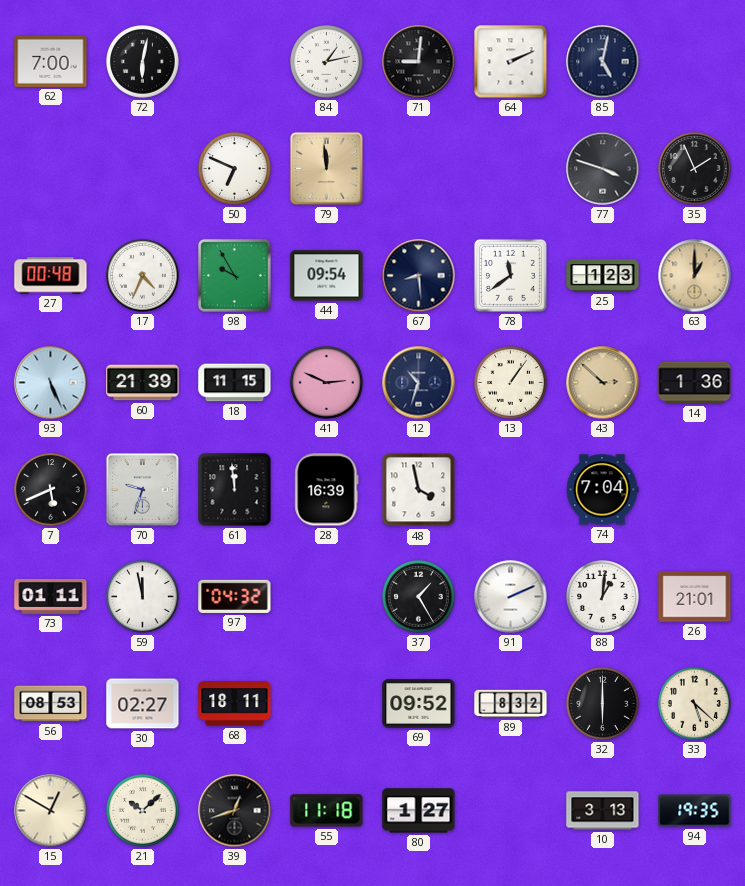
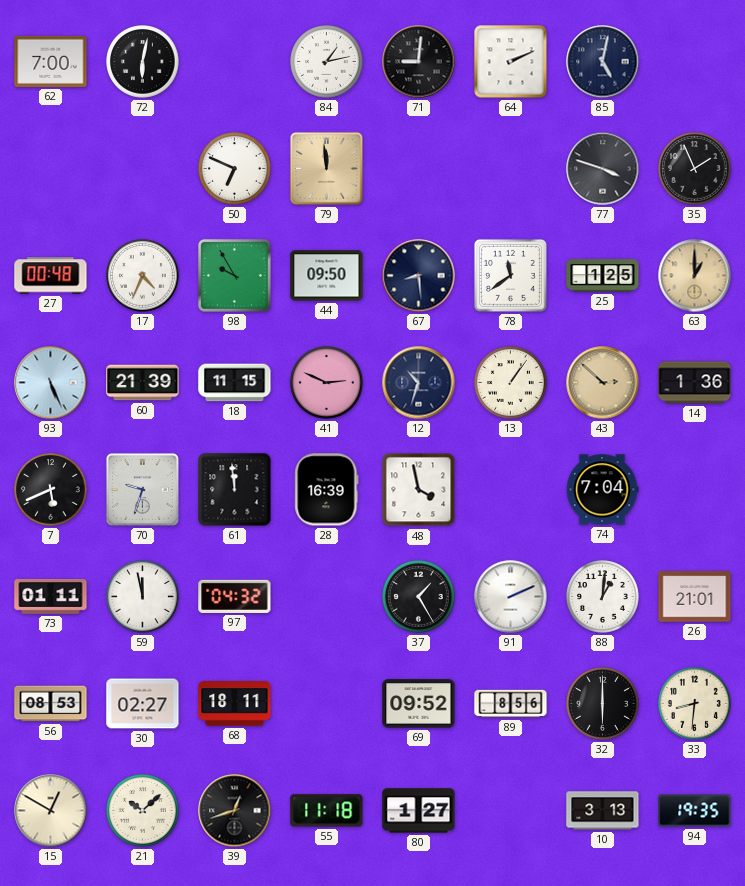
44: 09:54 -> 09:50 (327, 276)
25: 1:23 -> 1:25 (603, 276)
89: 8:32 -> 8:56 (511, 704)
33: 5:22 -> 8:31 (695, 704)
